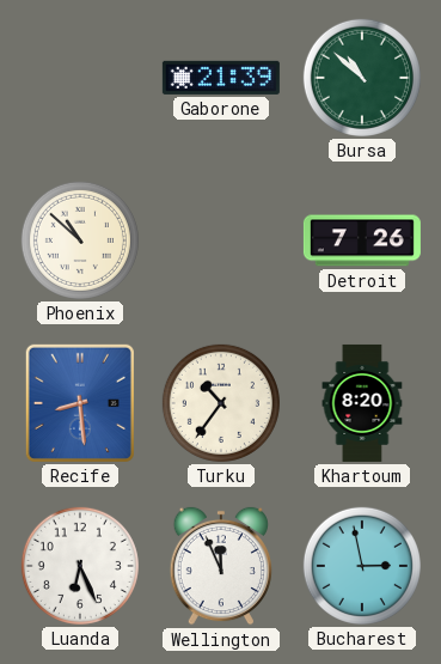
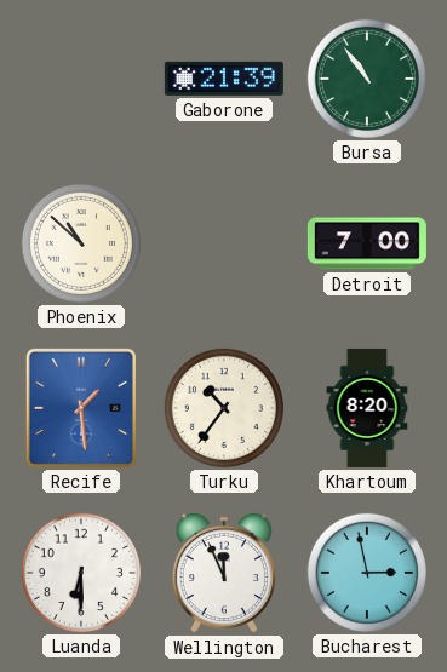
Bursa: 10:52 -> 10:54 (367, 79)
Detroit: 7:26 -> 7:00 (367, 243)
Recife: 8:29 -> 1:29 (81, 408)
Luanda: 6:26 -> 6:30 (81, 573)
